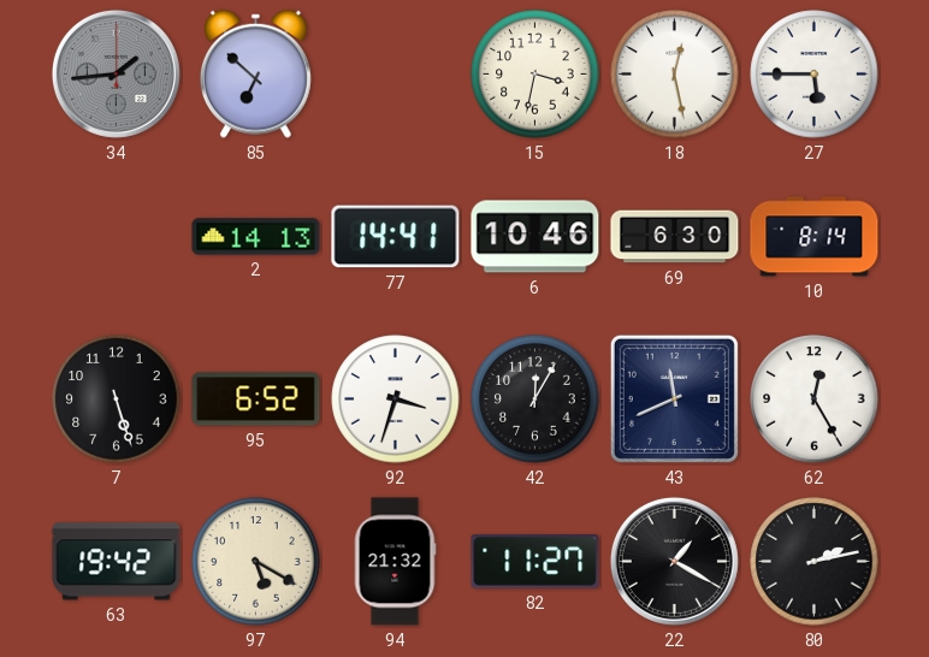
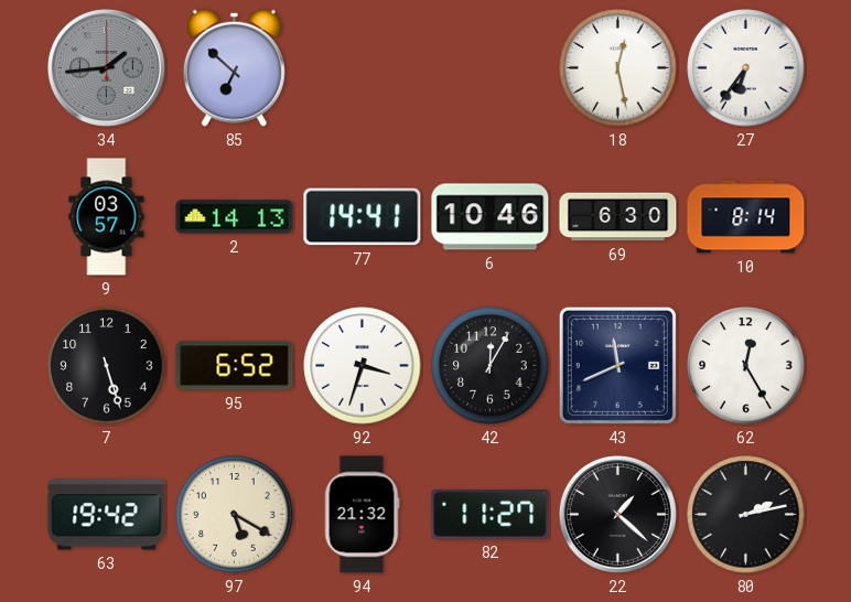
15: 3:32 -> none (535, 75)
27: 5:45 -> 6:36 (746, 68)
9: none -> 03:57 (107, 217)
22: 1:20 -> 1:22 (617, 514)
